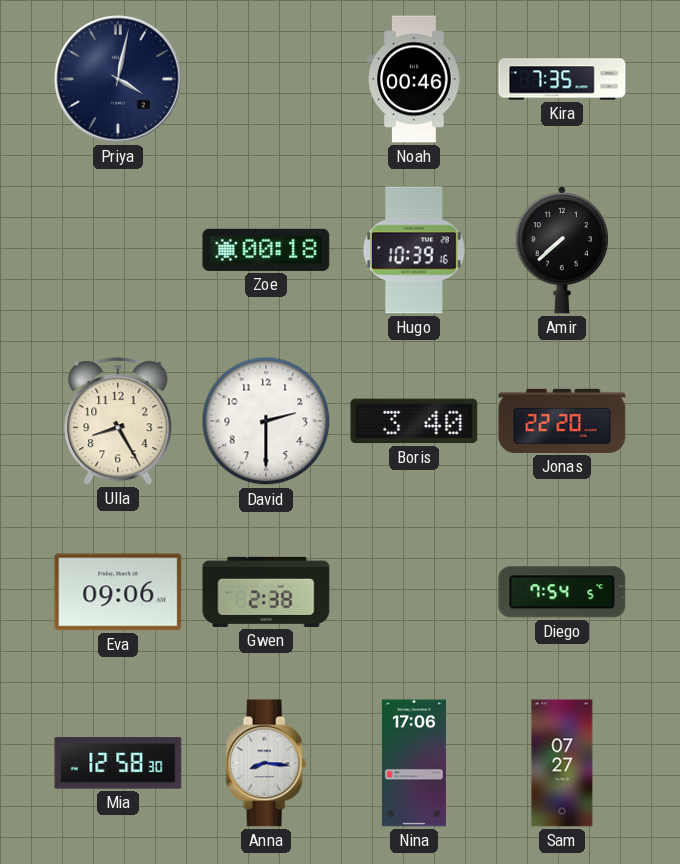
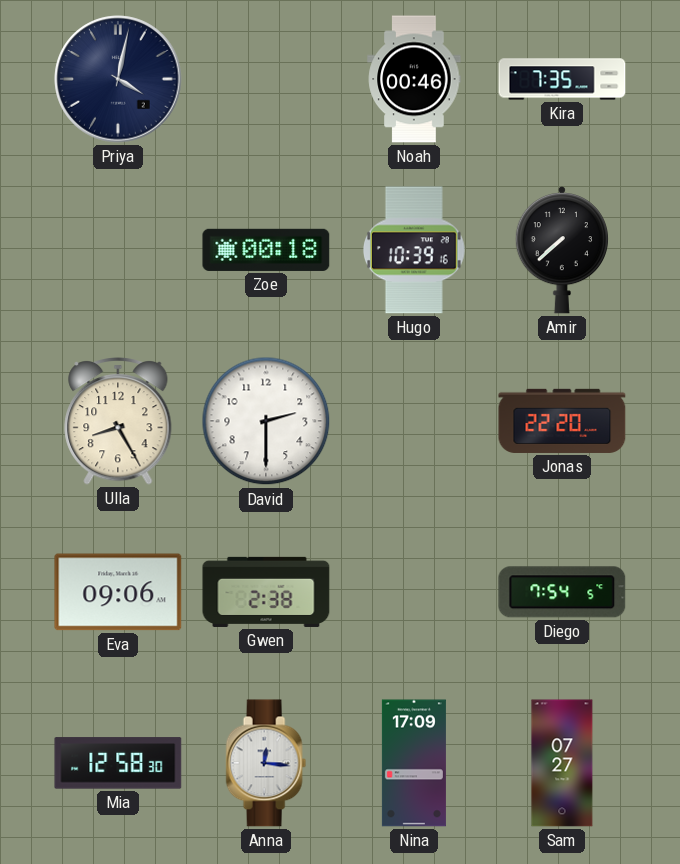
Boris: 3:40 -> none (414, 421)
Anna: 8:16 -> 12:16 (266, 763)
Nina: 17:06 -> 17:09 (414, 763)
